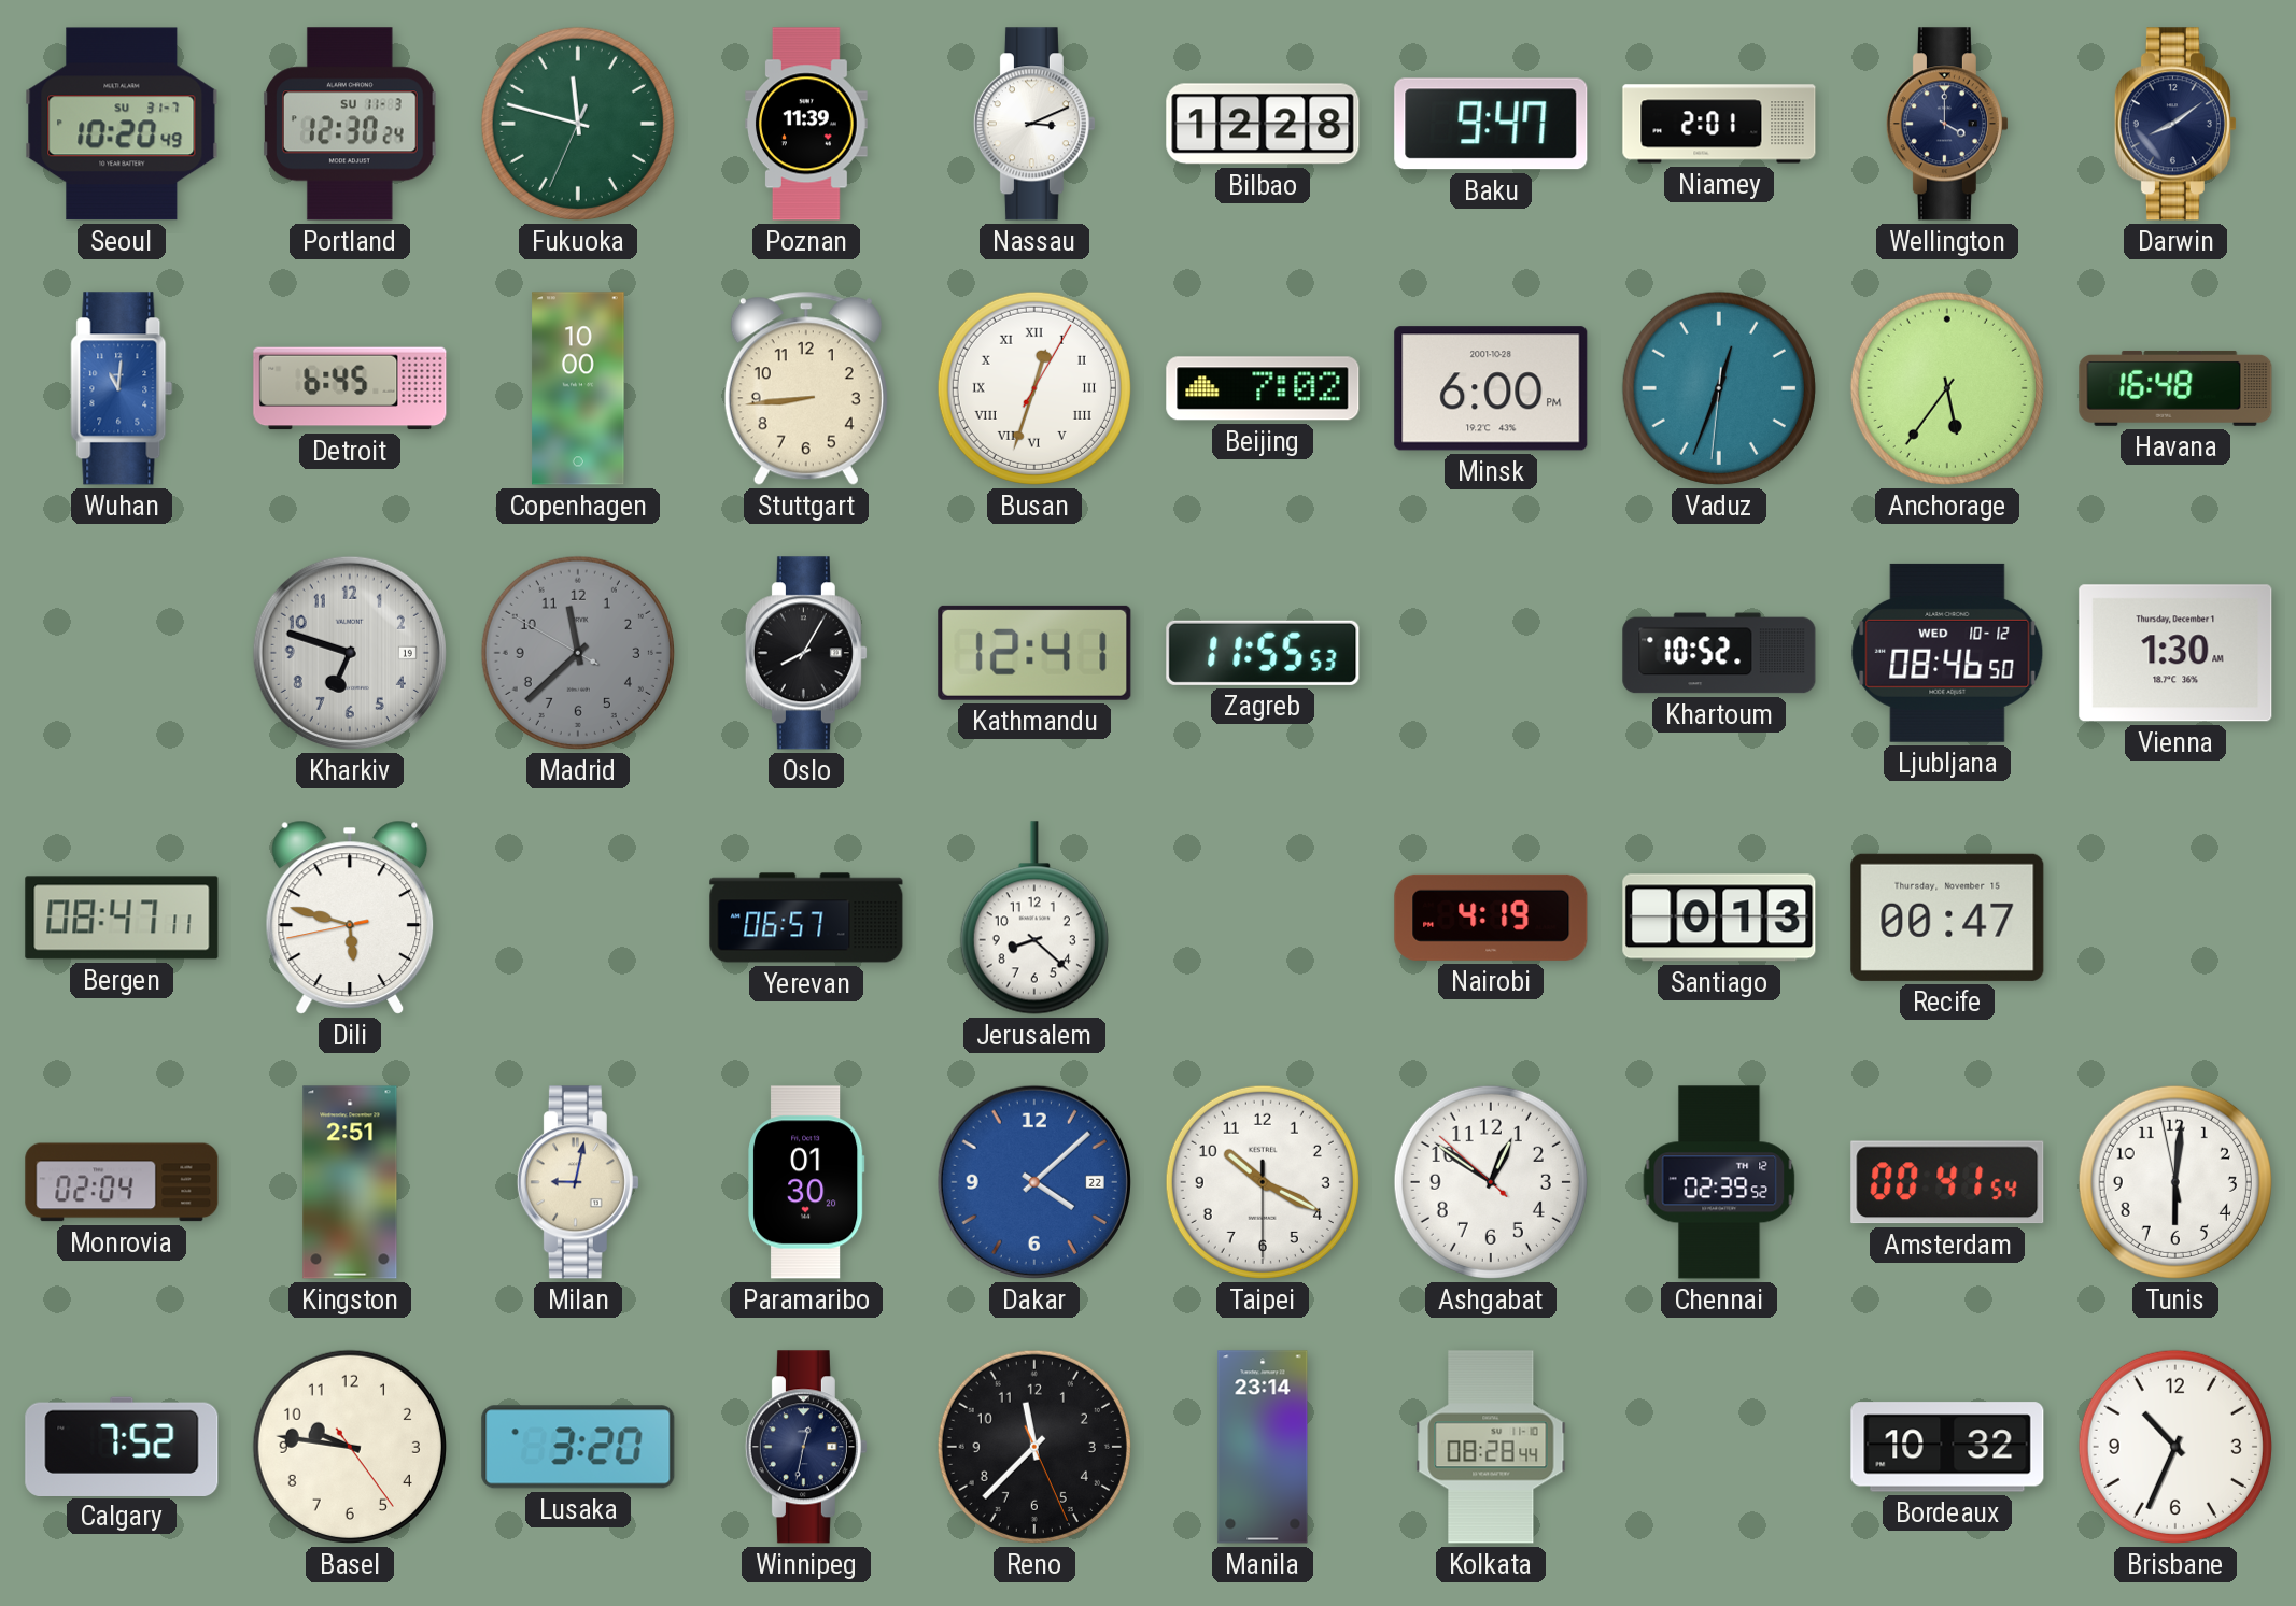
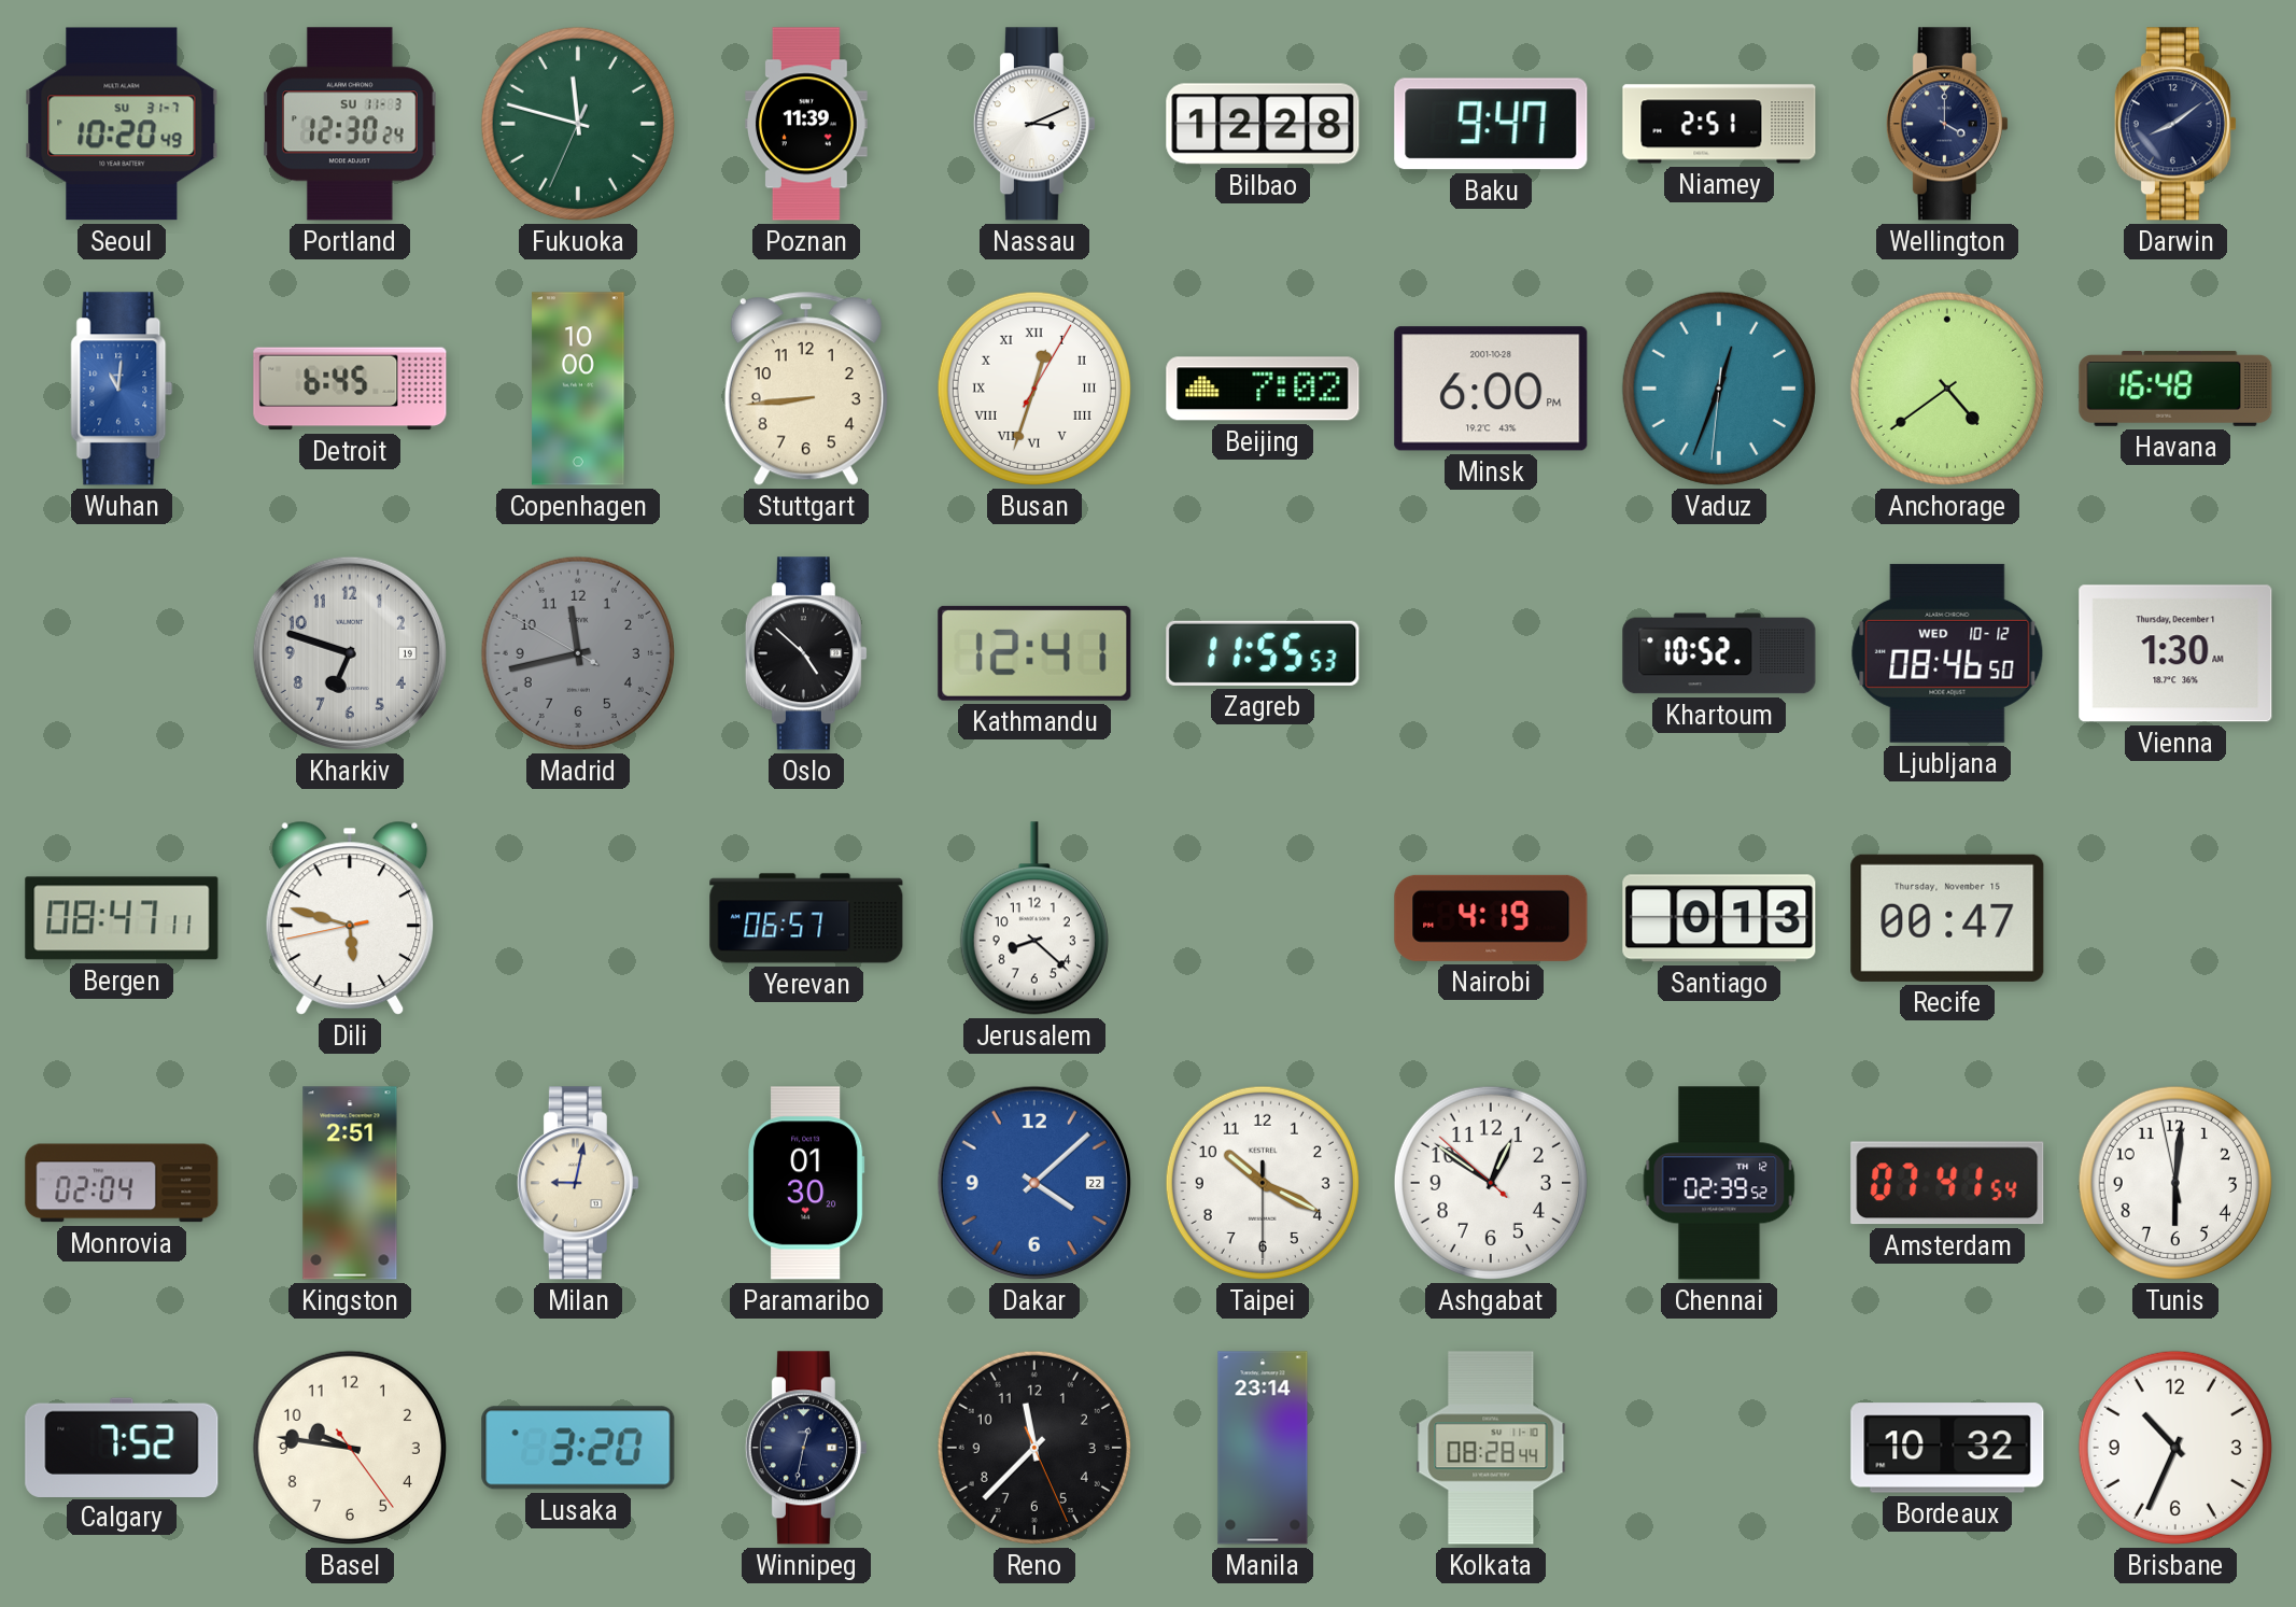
Niamey: 2:01 -> 2:51 (1719, 124)
Anchorage: 5:36 -> 4:39 (1947, 389)
Madrid: 11:37 -> 11:42 (578, 653)
Oslo: 8:05 -> 4:52 (806, 653)
Amsterdam: 00:41 -> 07:41 (1947, 1183)
